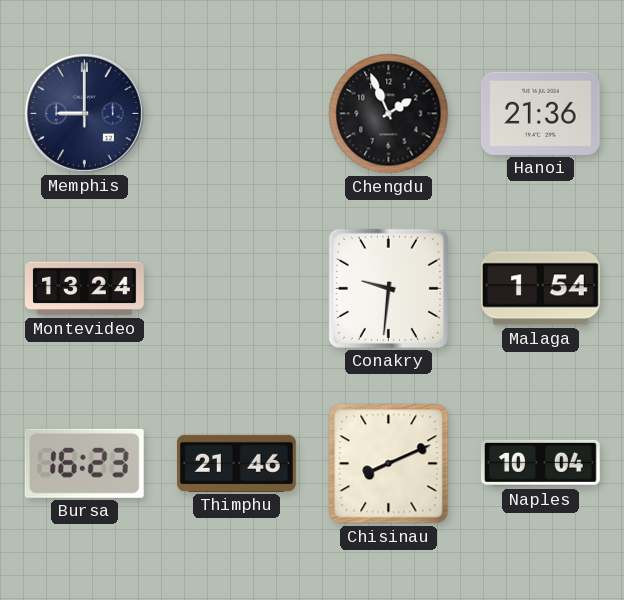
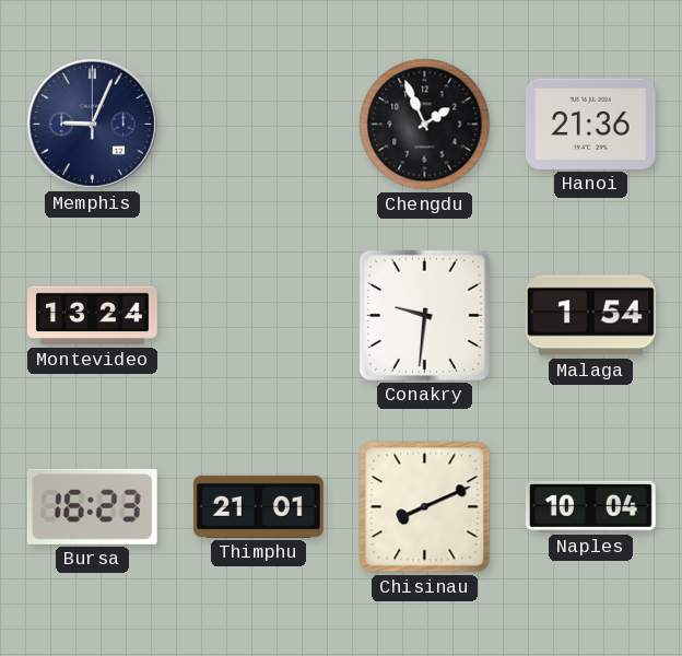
Memphis: 9:00 -> 9:04 (92, 124)
Thimphu: 21:46 -> 21:01 (258, 506)
